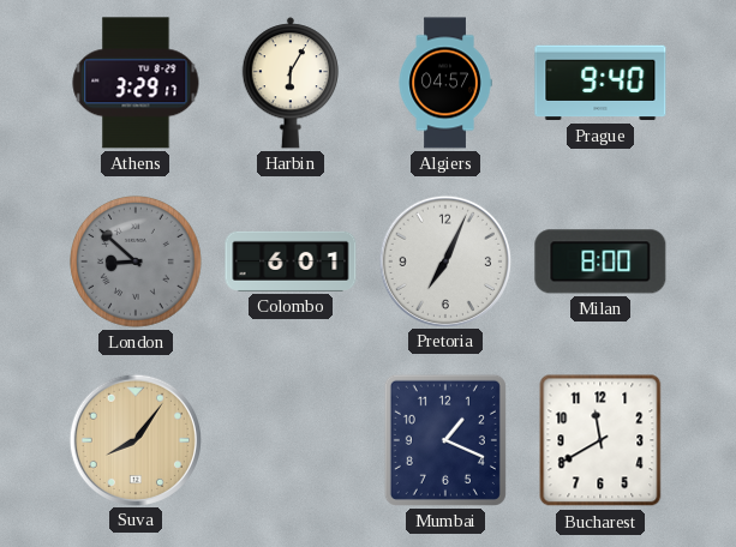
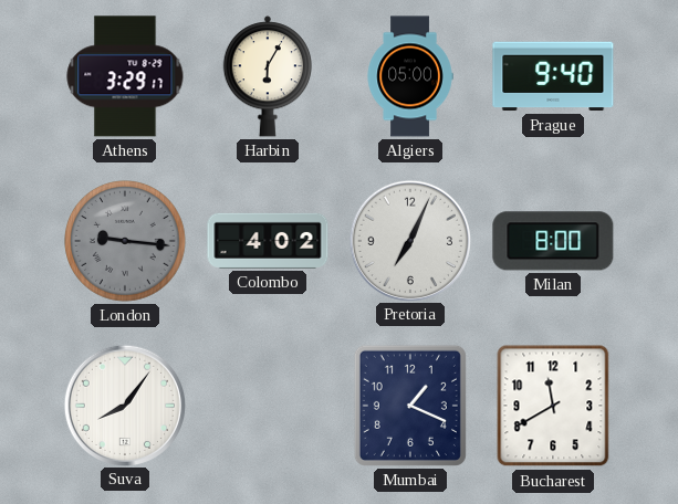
Algiers: 04:57 -> 05:00 (410, 76)
London: 8:52 -> 9:16 (126, 242)
Colombo: 6:01 -> 4:02 (268, 241)
Suva dial: champagne -> white (124, 405)
